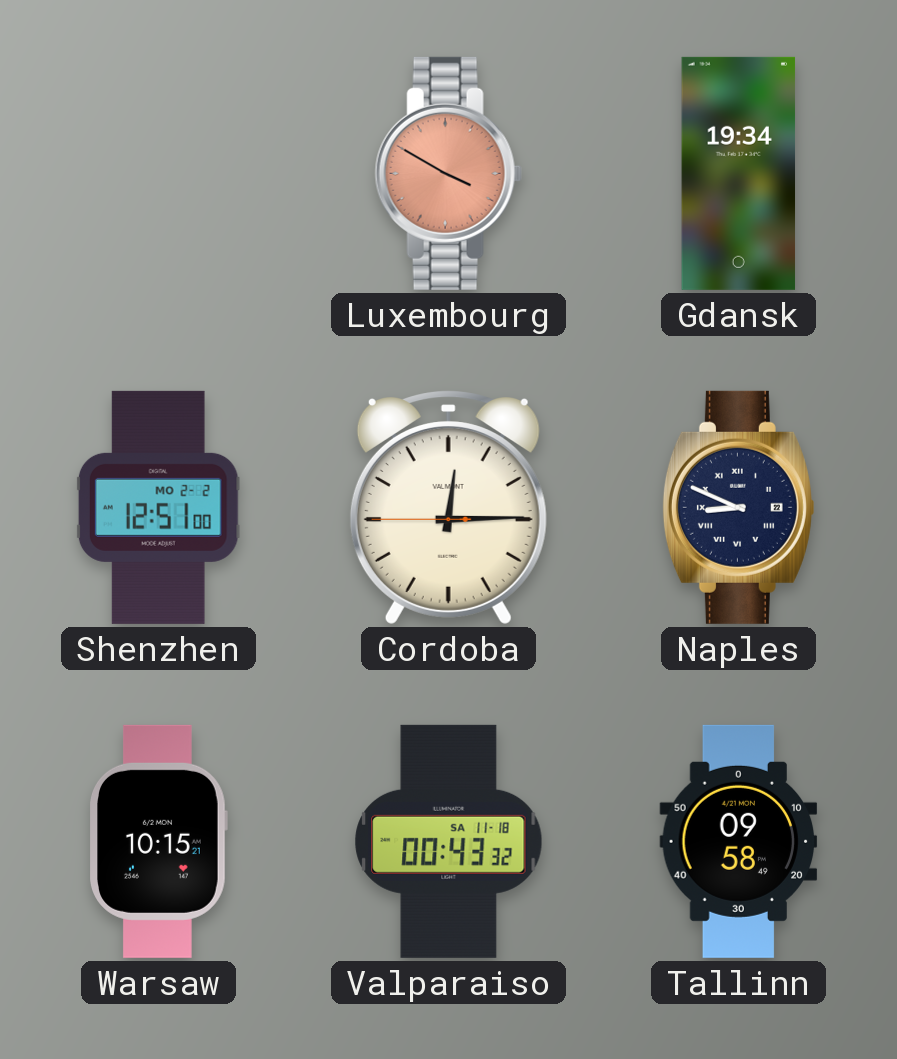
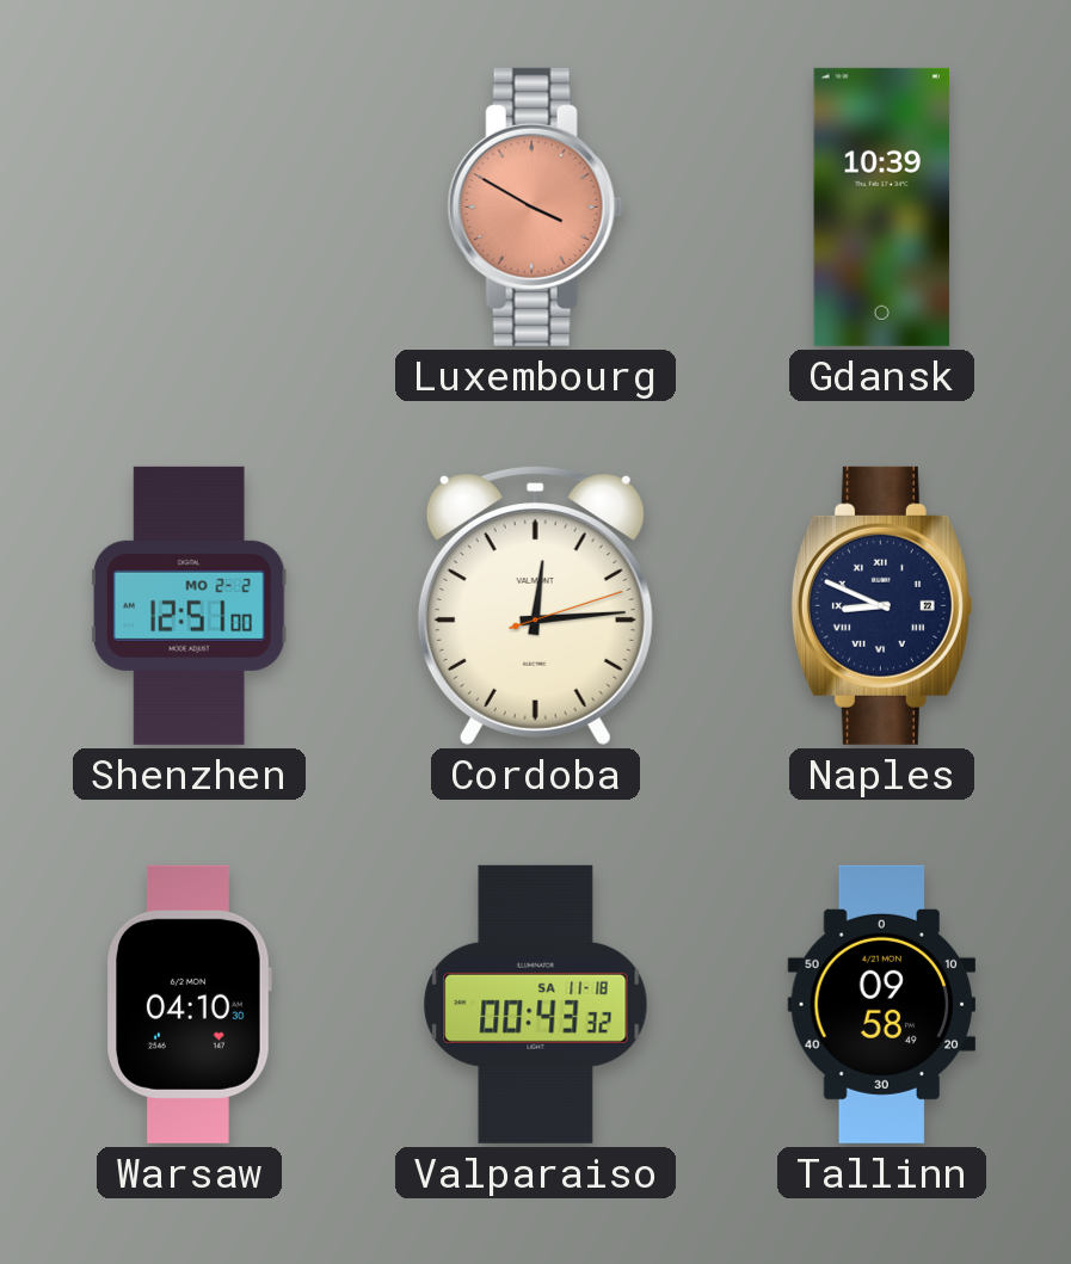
Gdansk: 19:34 -> 10:39 (882, 206)
Cordoba: 12:14:45 -> 12:14:12 (535, 605)
Warsaw: 10:15 -> 04:10 (189, 1004)
